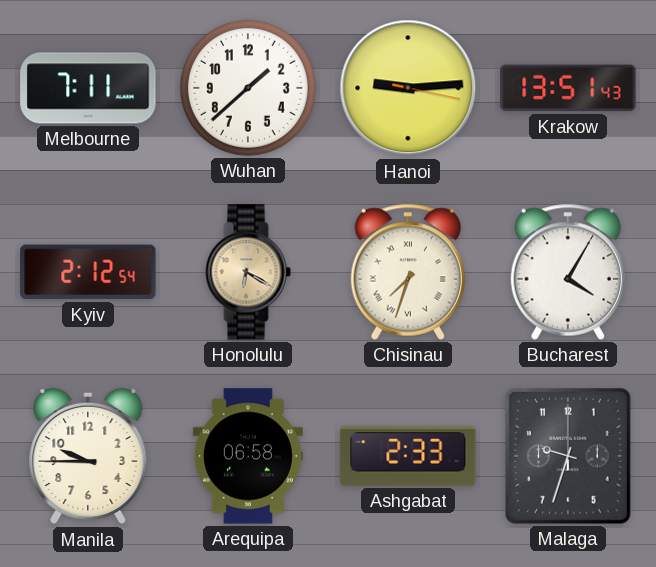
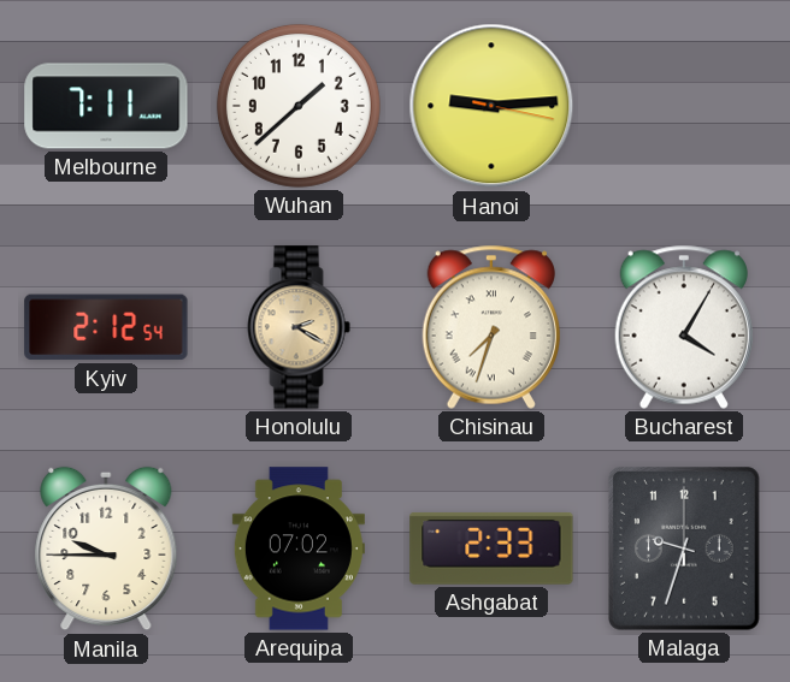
Krakow: 13:51 -> none (568, 88)
Honolulu: 6:20 -> 2:20 (299, 327)
Arequipa: 06:58 -> 07:02 (299, 548)
